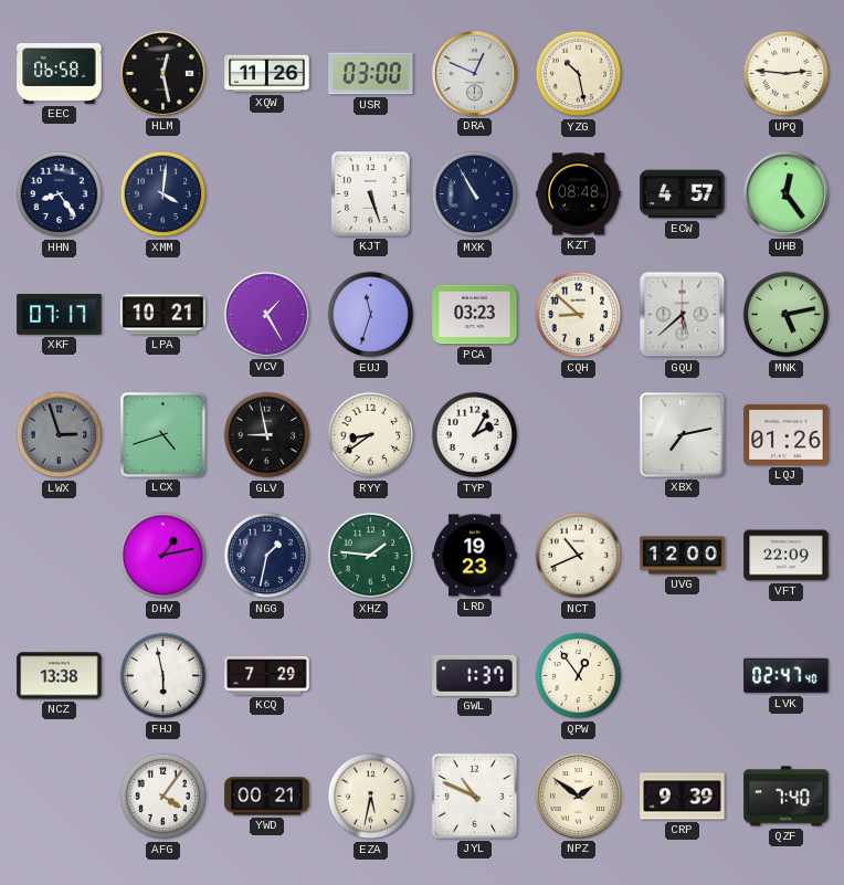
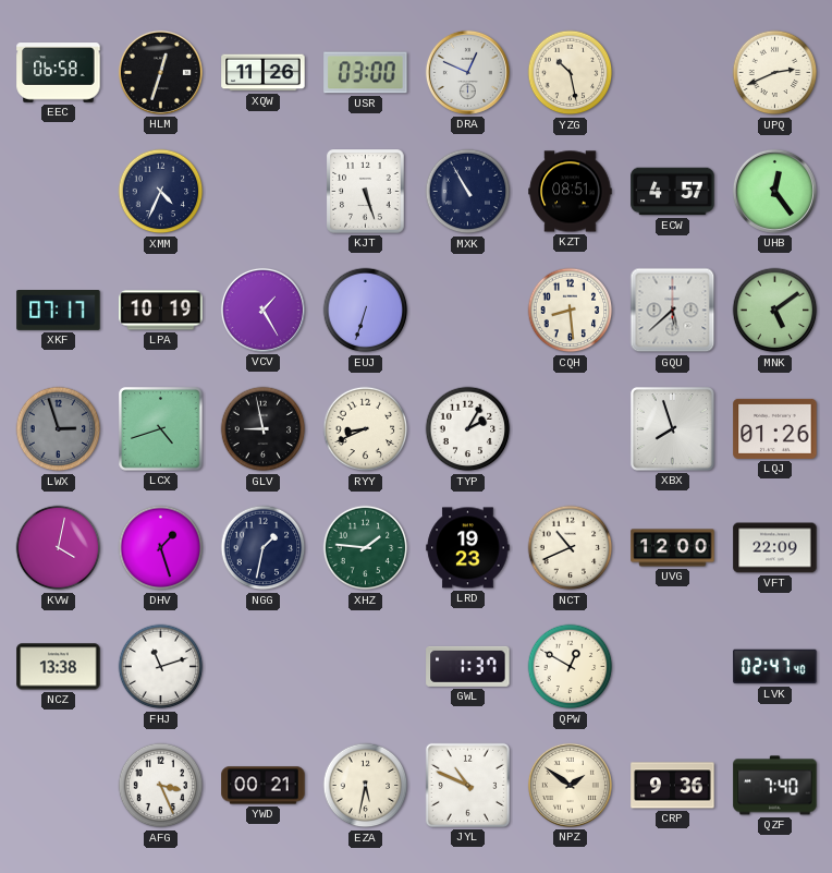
HLM: 12:28 -> 12:33 (160, 72)
UPQ: 2:46 -> 2:41 (775, 73)
HHN: 8:24 -> none (60, 194)
XMM: 4:01 -> 4:34 (161, 192)
KZT: 08:48 -> 08:51 (571, 192)
LPA: 10:21 -> 10:19 (161, 311)
EUJ: 11:33 -> 6:33 (366, 311)
PCA: 03:23 -> none (475, 315)
CQH: 8:52 -> 8:29 (571, 311)
MNK: 5:13 -> 5:09 (775, 311)
RYY: 8:39 -> 8:41 (366, 429)
XBX: 7:13 -> 7:57 (672, 428)
KVW: none -> 4:02 (59, 548)
DHV: 1:13 -> 1:27 (161, 548)
FHJ: 5:58 -> 11:12 (161, 667)
KCQ: 7:29 -> none (267, 675)
QPW: 12:54 -> 12:50 (571, 667)
AFG: 4:06 -> 3:26 (161, 786)
CRP: 9:39 -> 9:36 (673, 786)
